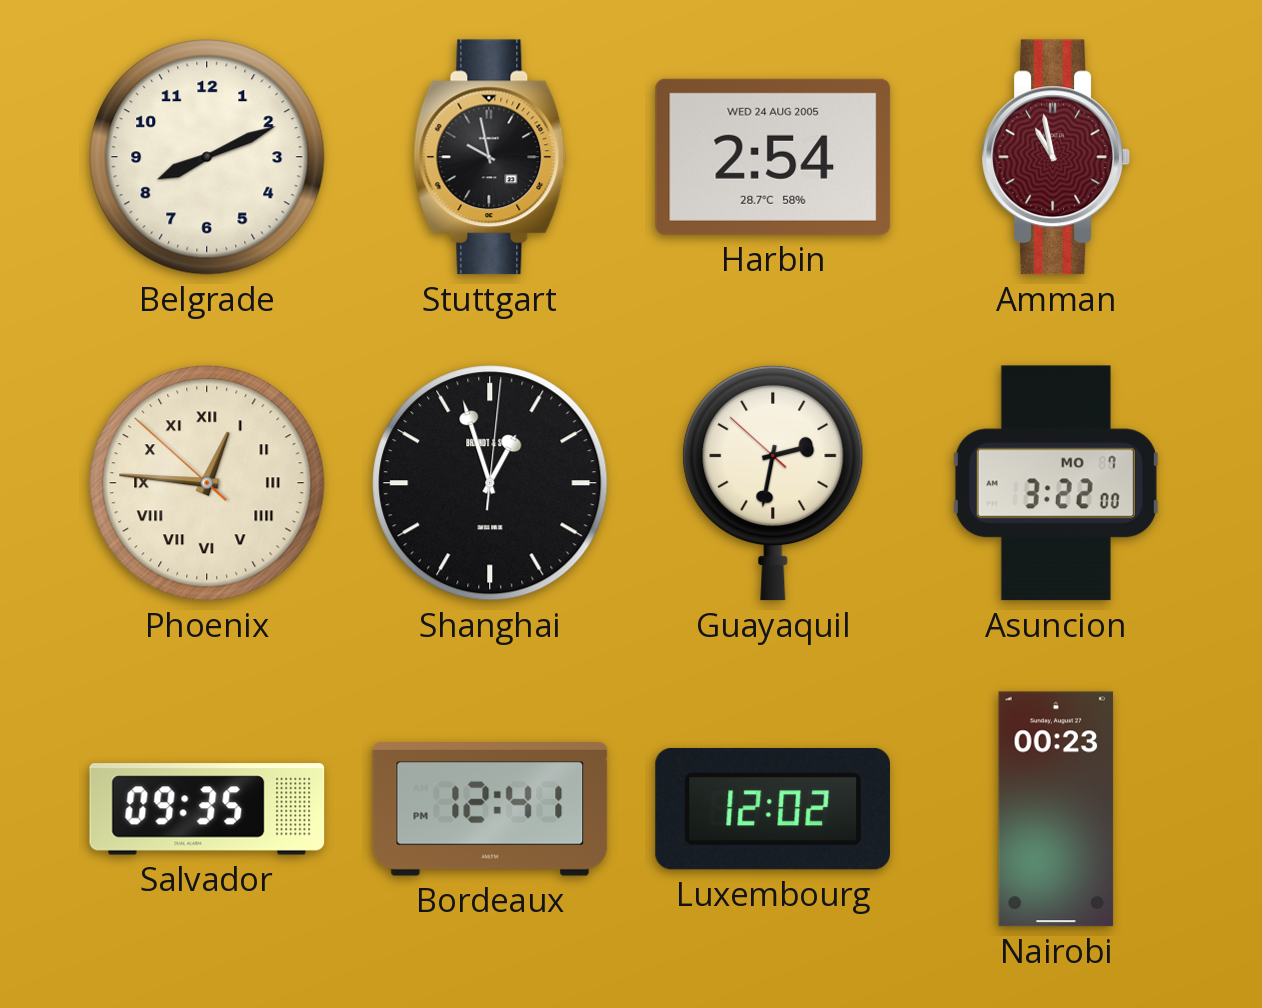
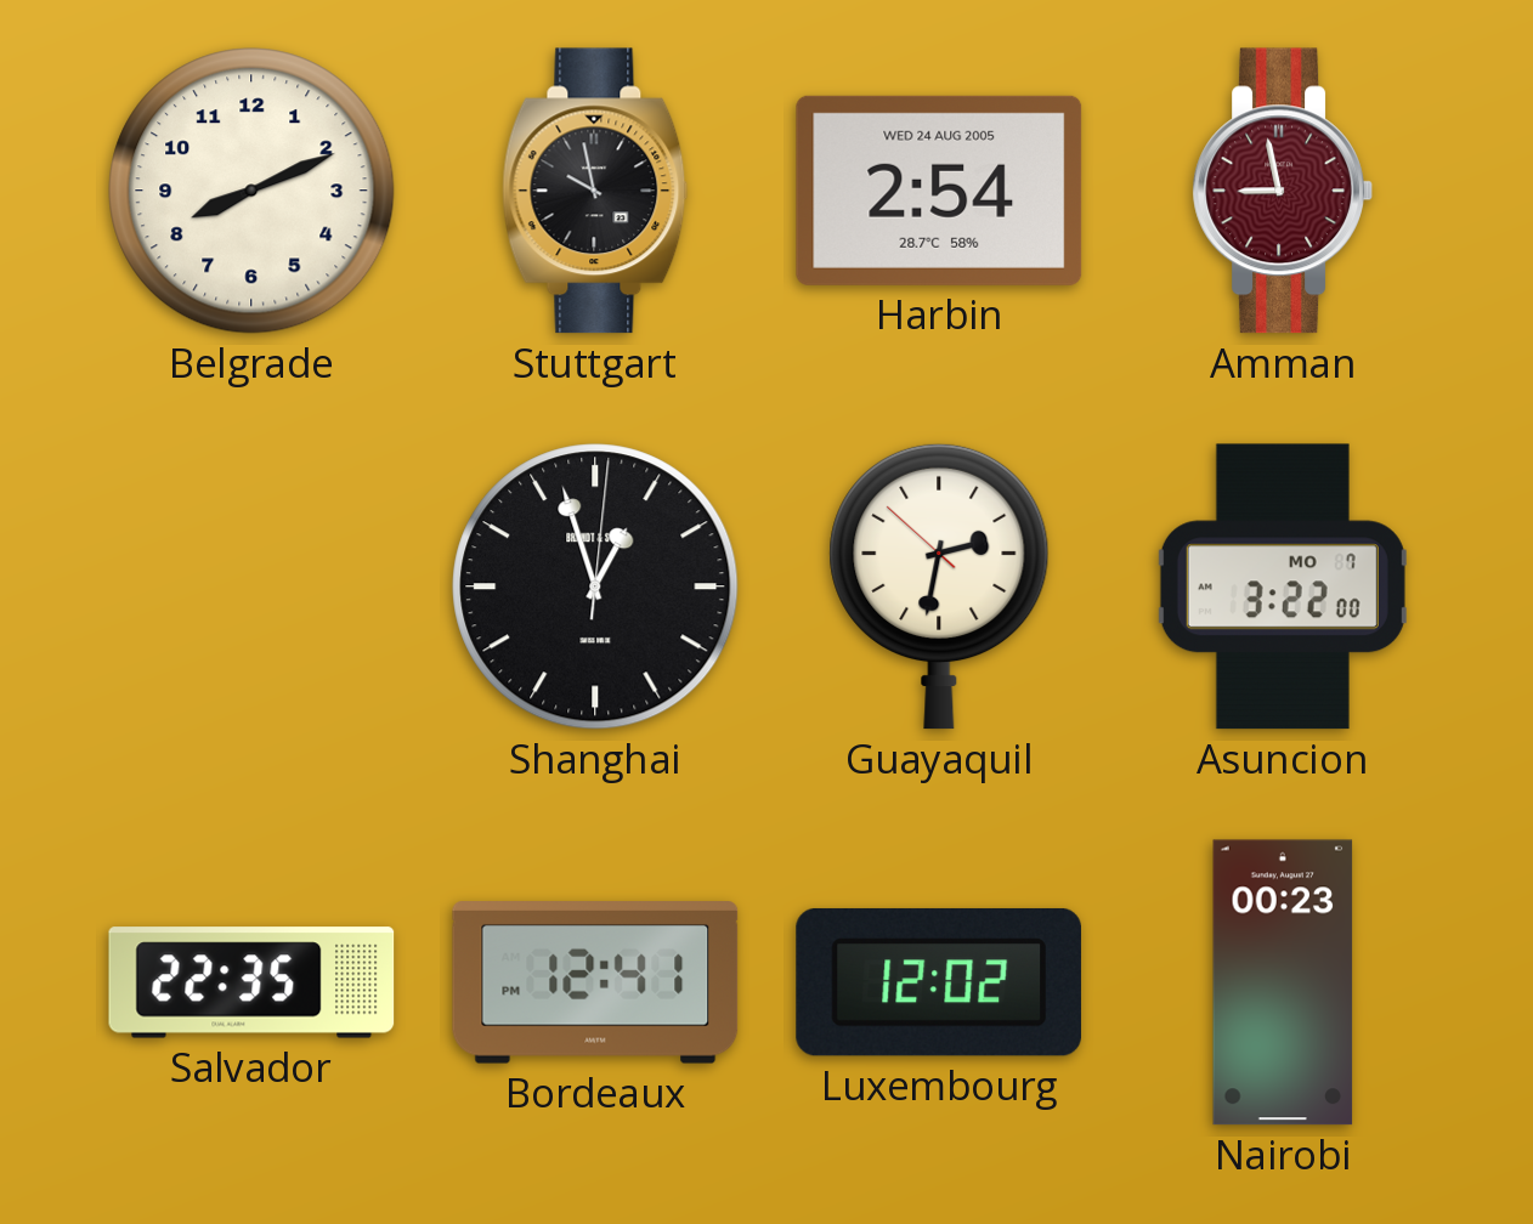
Amman: 10:58 -> 8:58 (1283, 191)
Phoenix: 12:45 -> none (207, 483)
Salvador: 09:35 -> 22:35 (251, 982)
